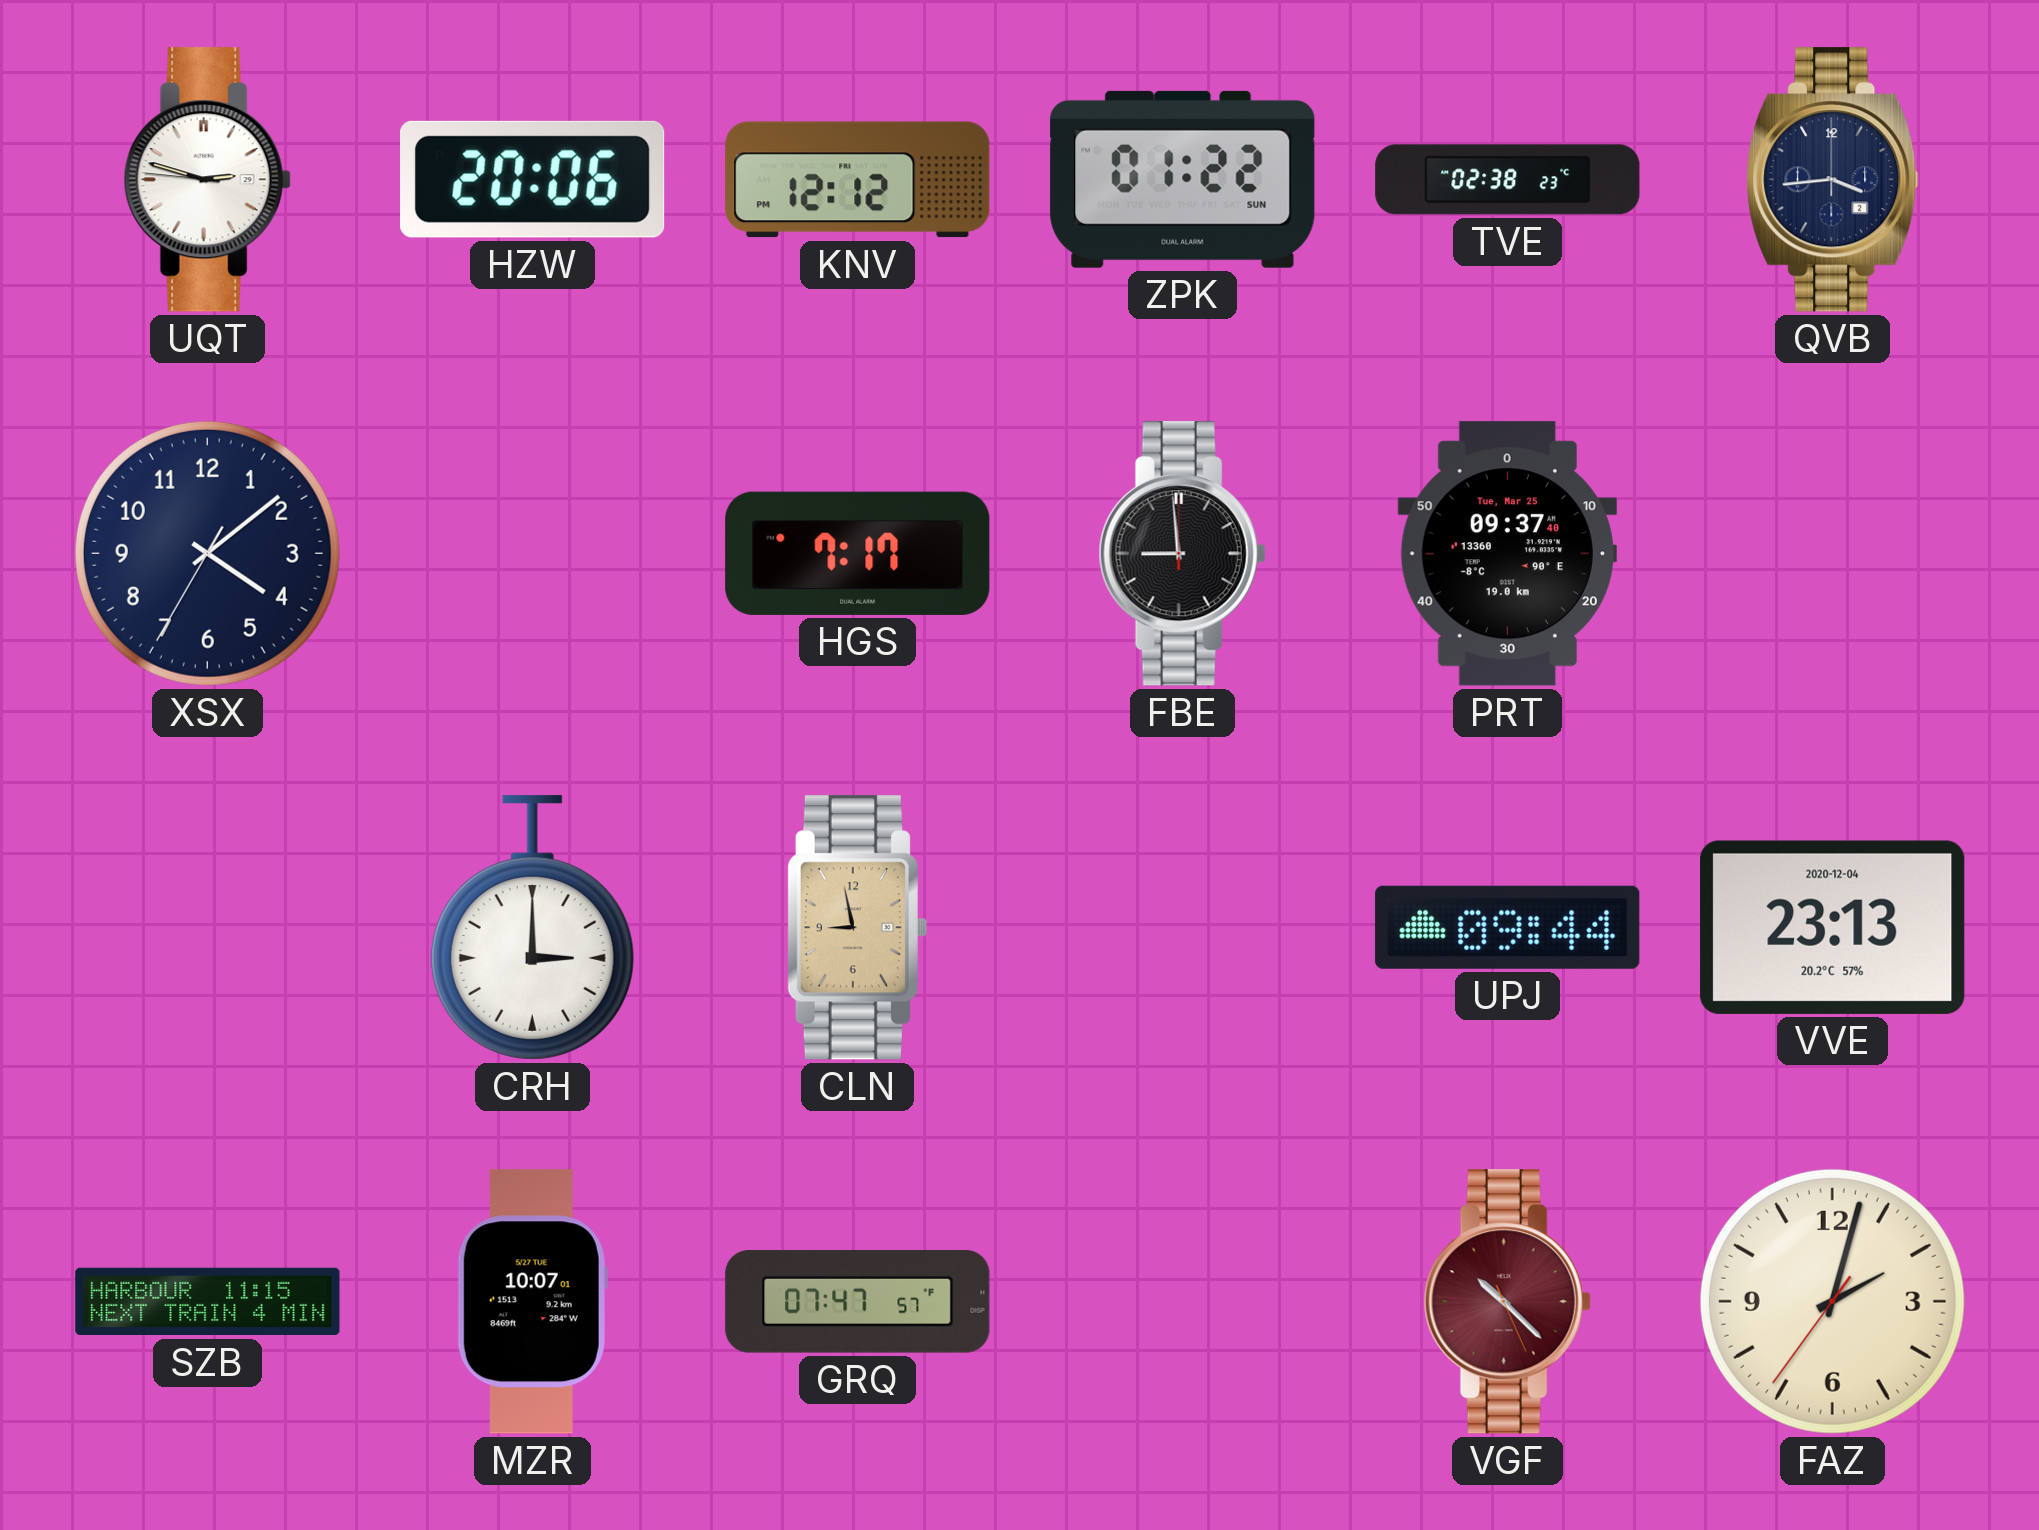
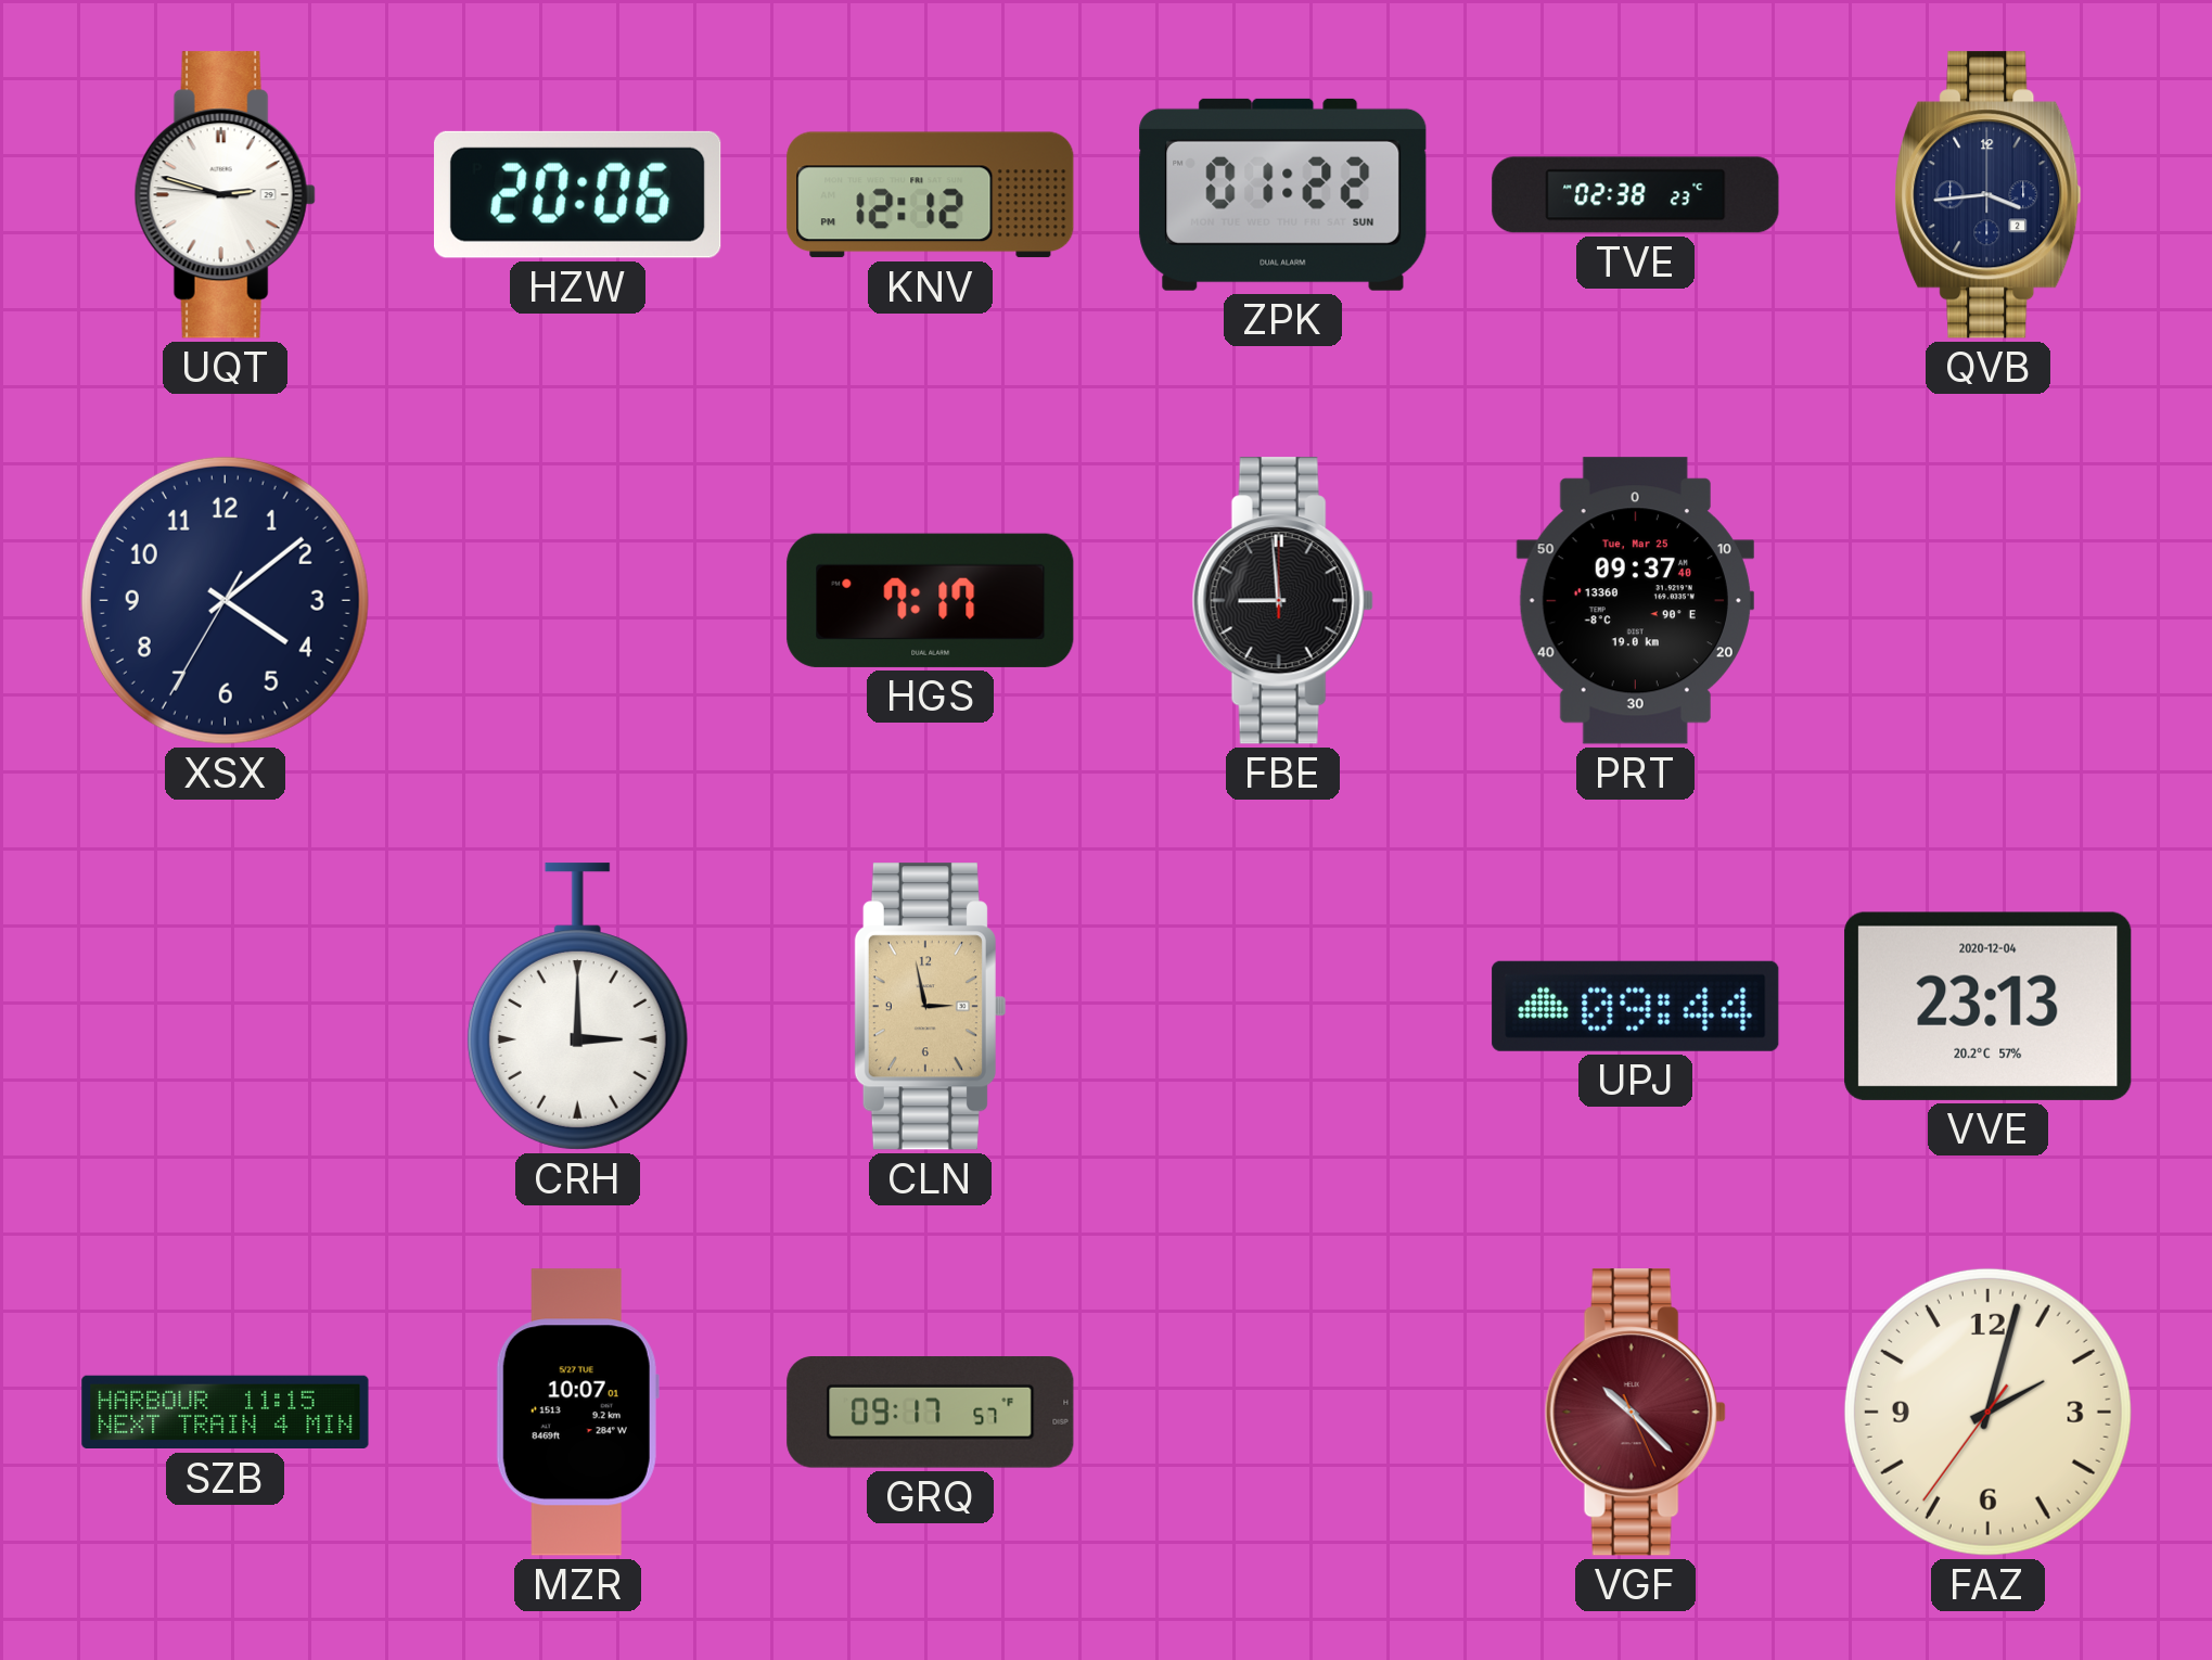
CLN: 8:58 -> 2:58 (930, 1007)
GRQ: 07:47 -> 09:17 (931, 1413)
